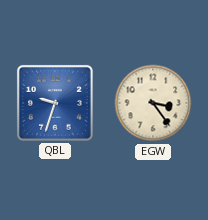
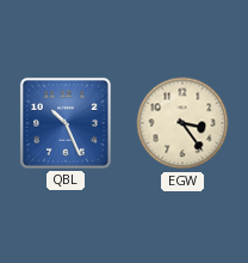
QBL: 9:33 -> 10:26 (66, 123)
